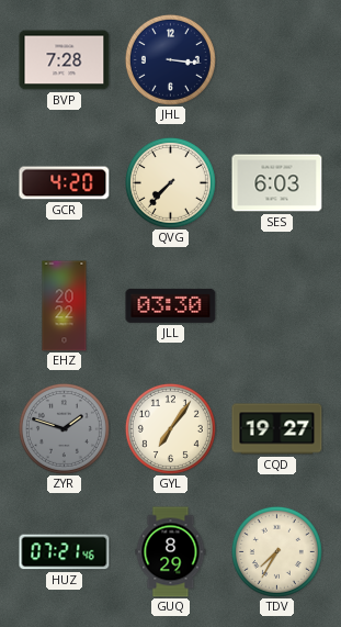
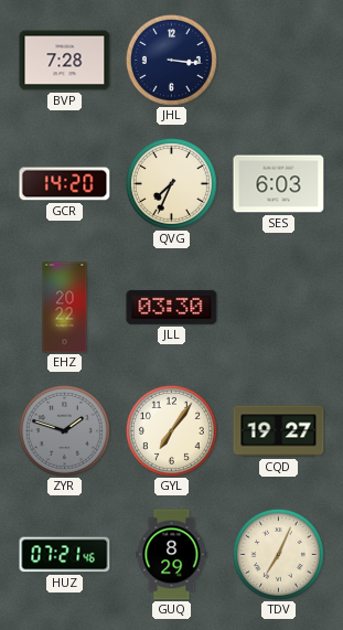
GCR: 4:20 -> 14:20 (65, 184)
QVG: 7:37 -> 7:34 (171, 183)
TDV: 7:35 -> 7:04 (278, 554)
